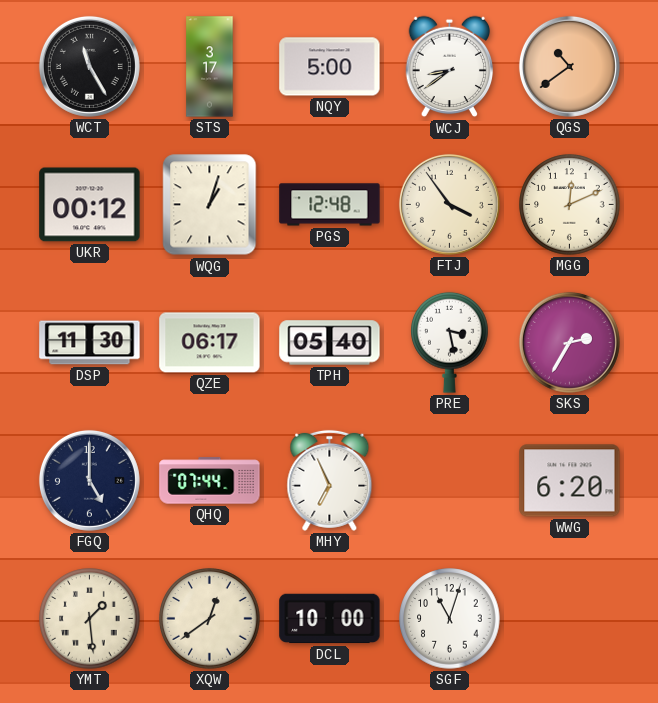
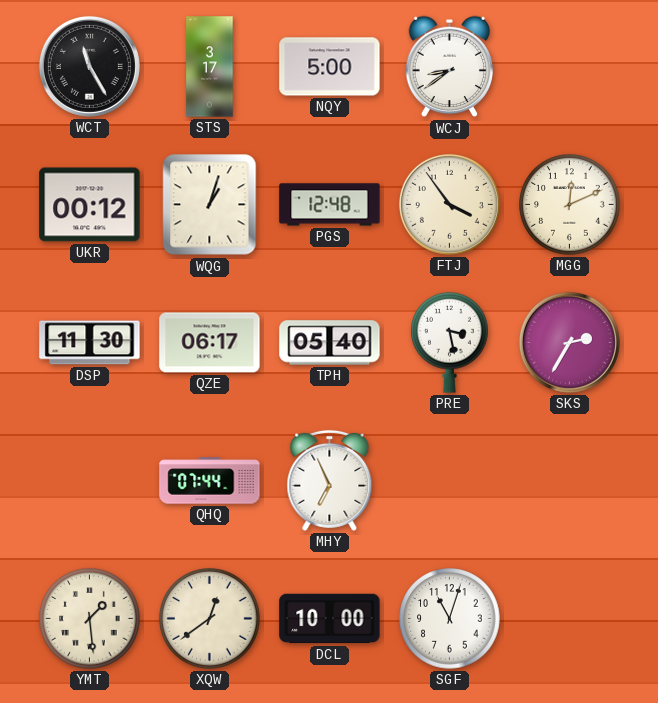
QGS: 10:39 -> none (569, 66)
FGQ: 5:00 -> none (89, 480)
WWG: 6:20 -> none (570, 481)
